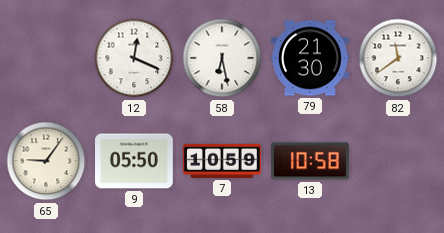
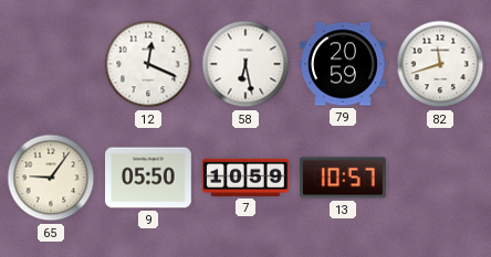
79: 21:30 -> 20:59 (343, 64)
82: 11:39 -> 11:42 (440, 64)
13: 10:58 -> 10:57 (343, 178)
